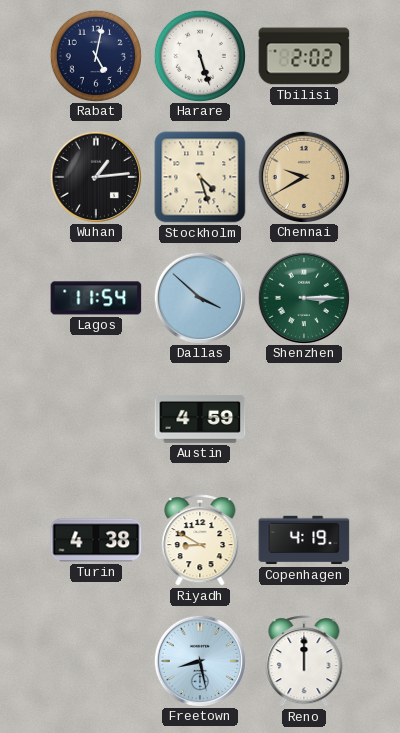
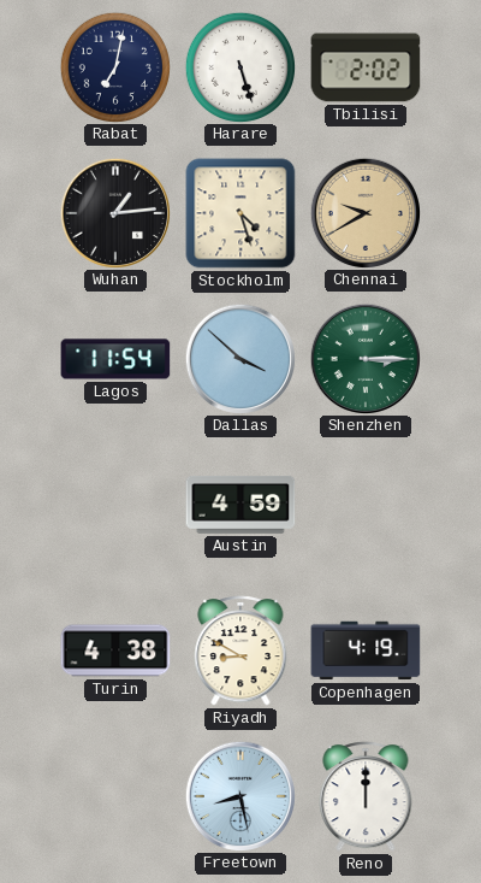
Rabat: 5:02 -> 7:02 (114, 66)
